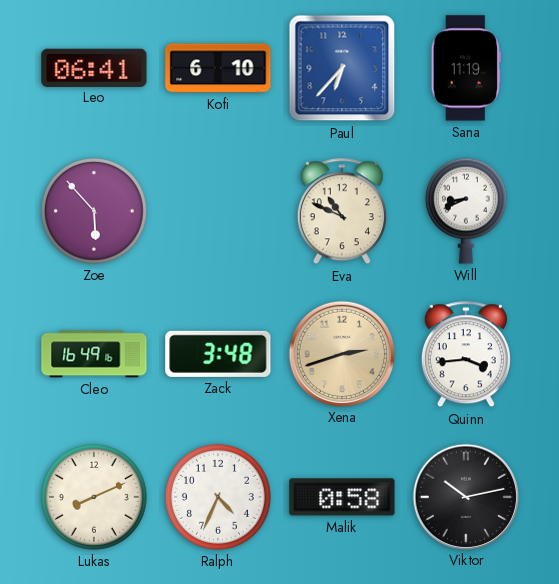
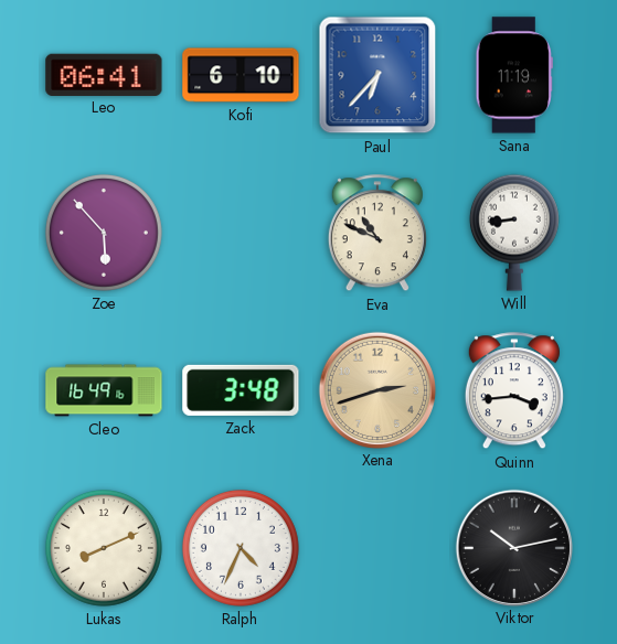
Will: 8:41 -> 8:44 (514, 233)
Malik: 0:58 -> none (342, 497)
